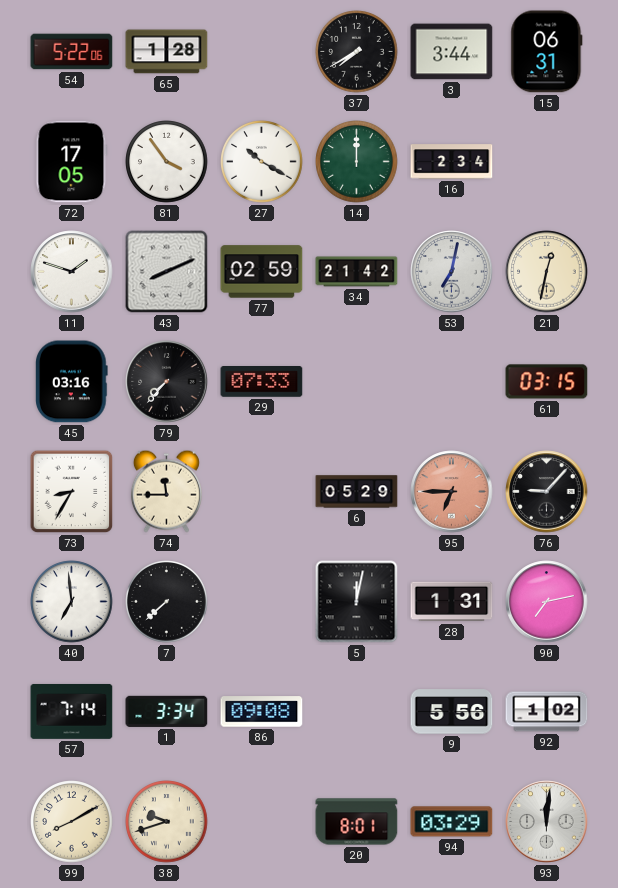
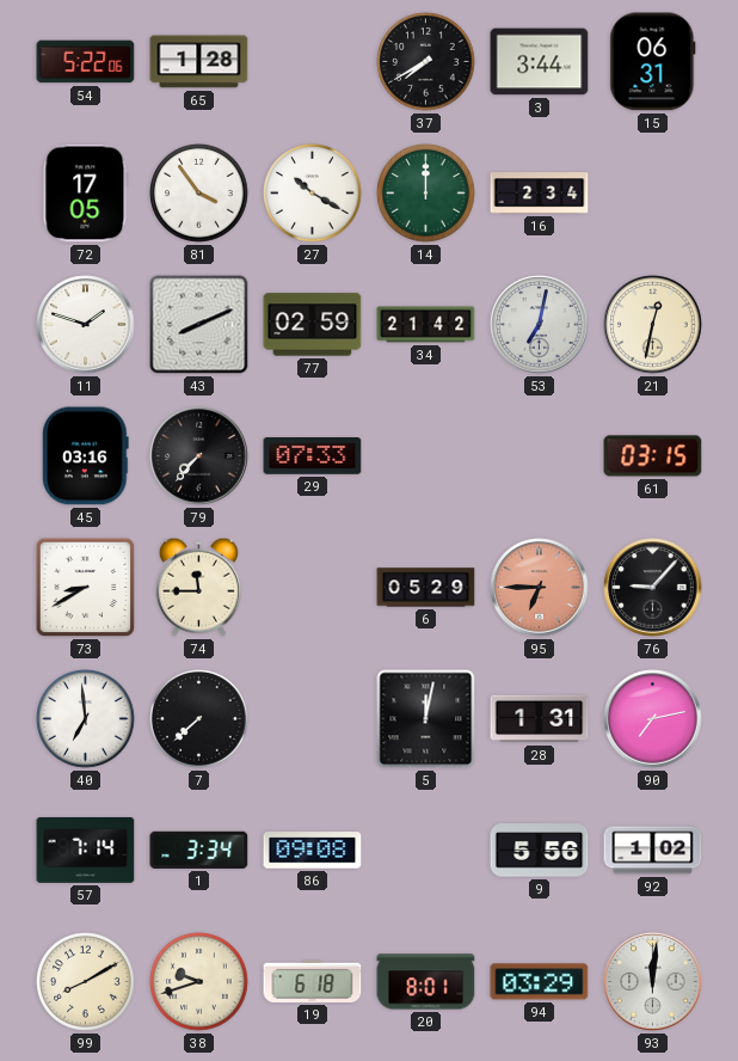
73: 8:35 -> 8:40 (86, 588)
19: none -> 6:18 (313, 981)
